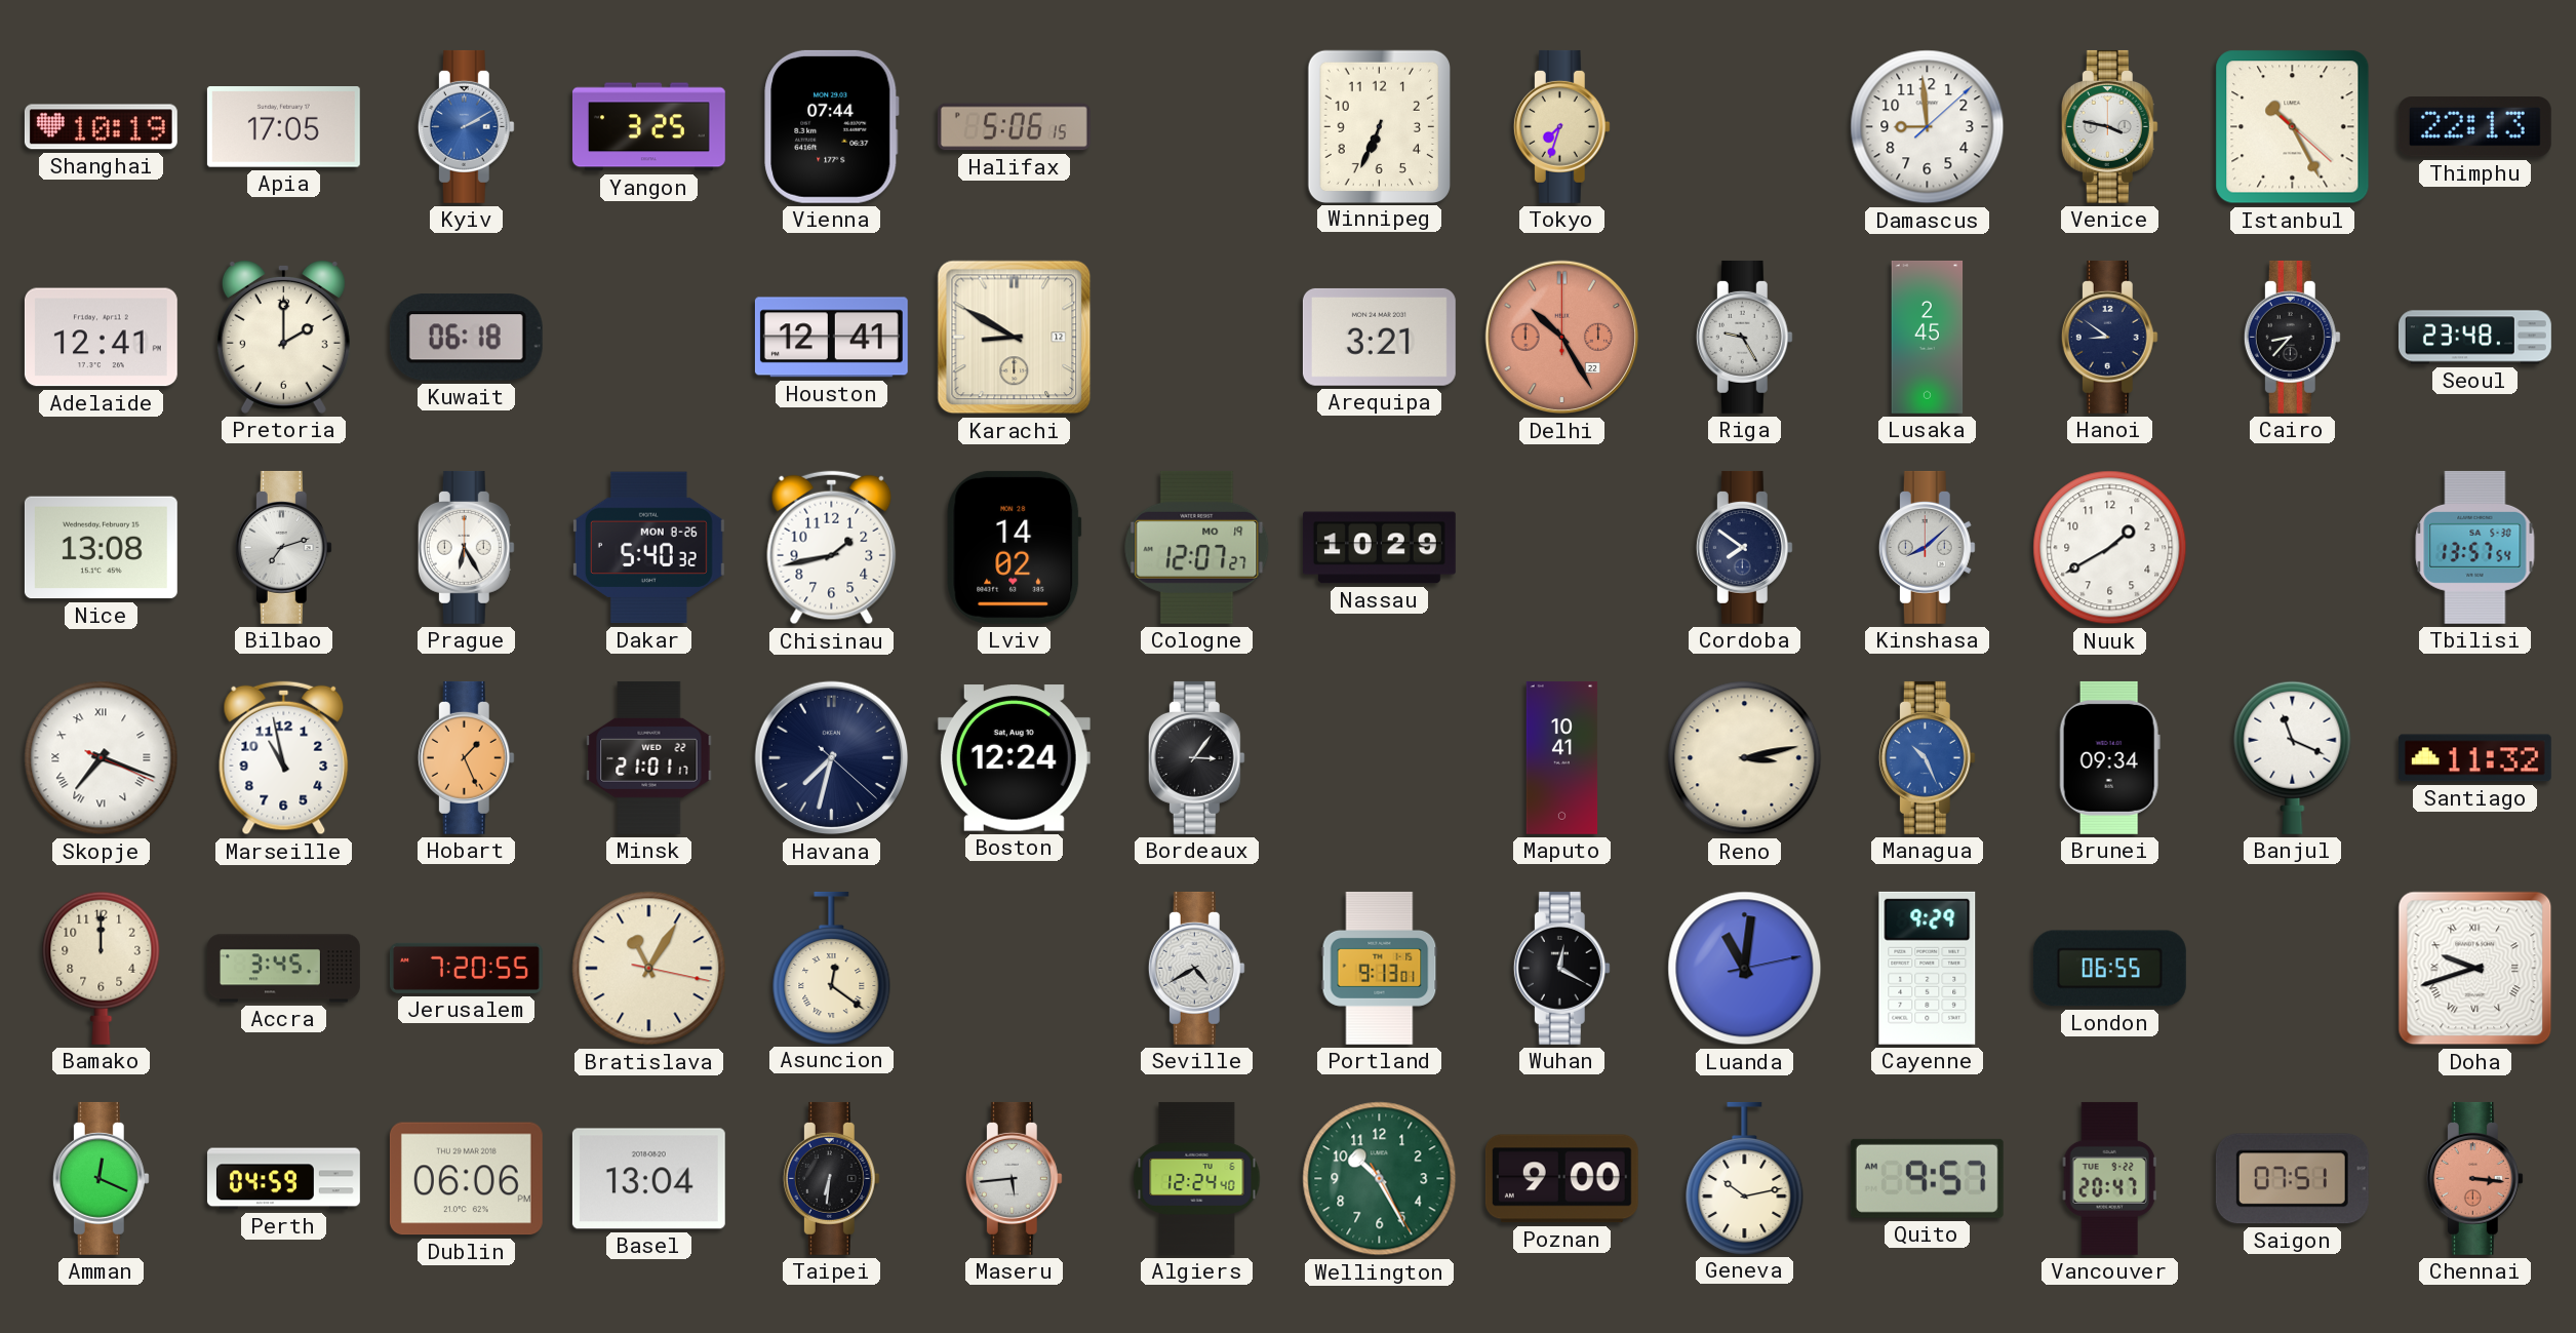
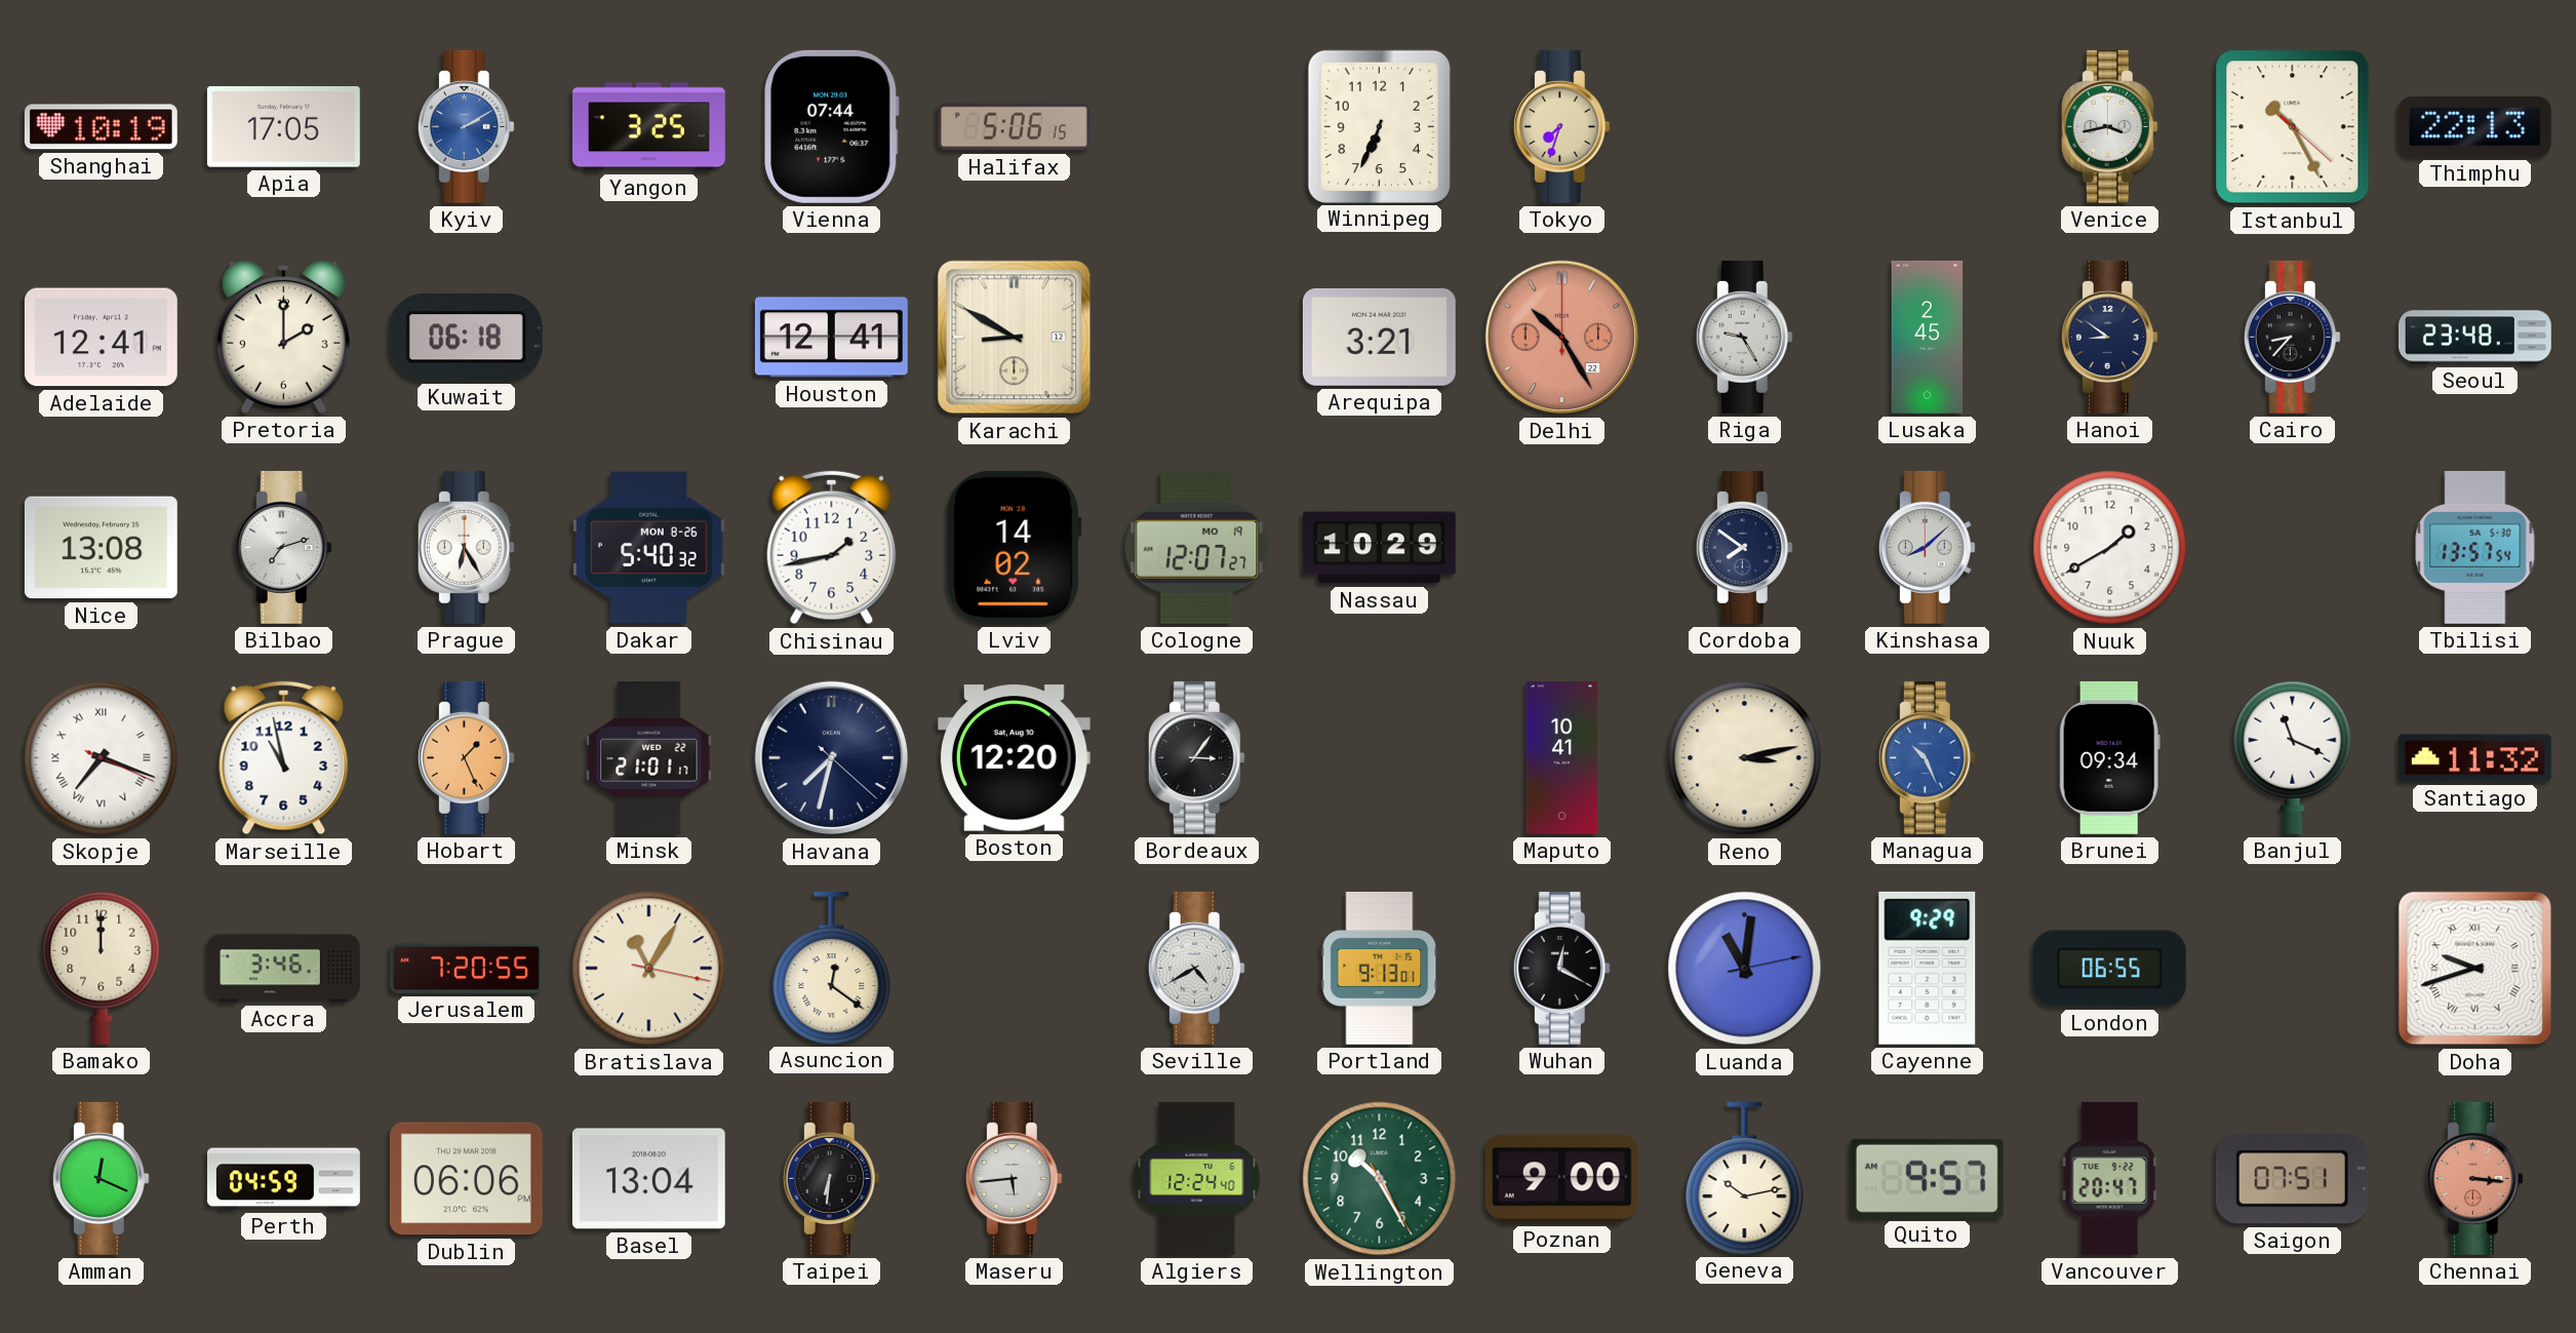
Damascus: 8:59 -> none (1928, 127)
Venice: 3:47 -> 3:43 (2109, 126)
Boston: 12:24 -> 12:20 (1014, 758)
Accra: 3:45 -> 3:46 (283, 969)
